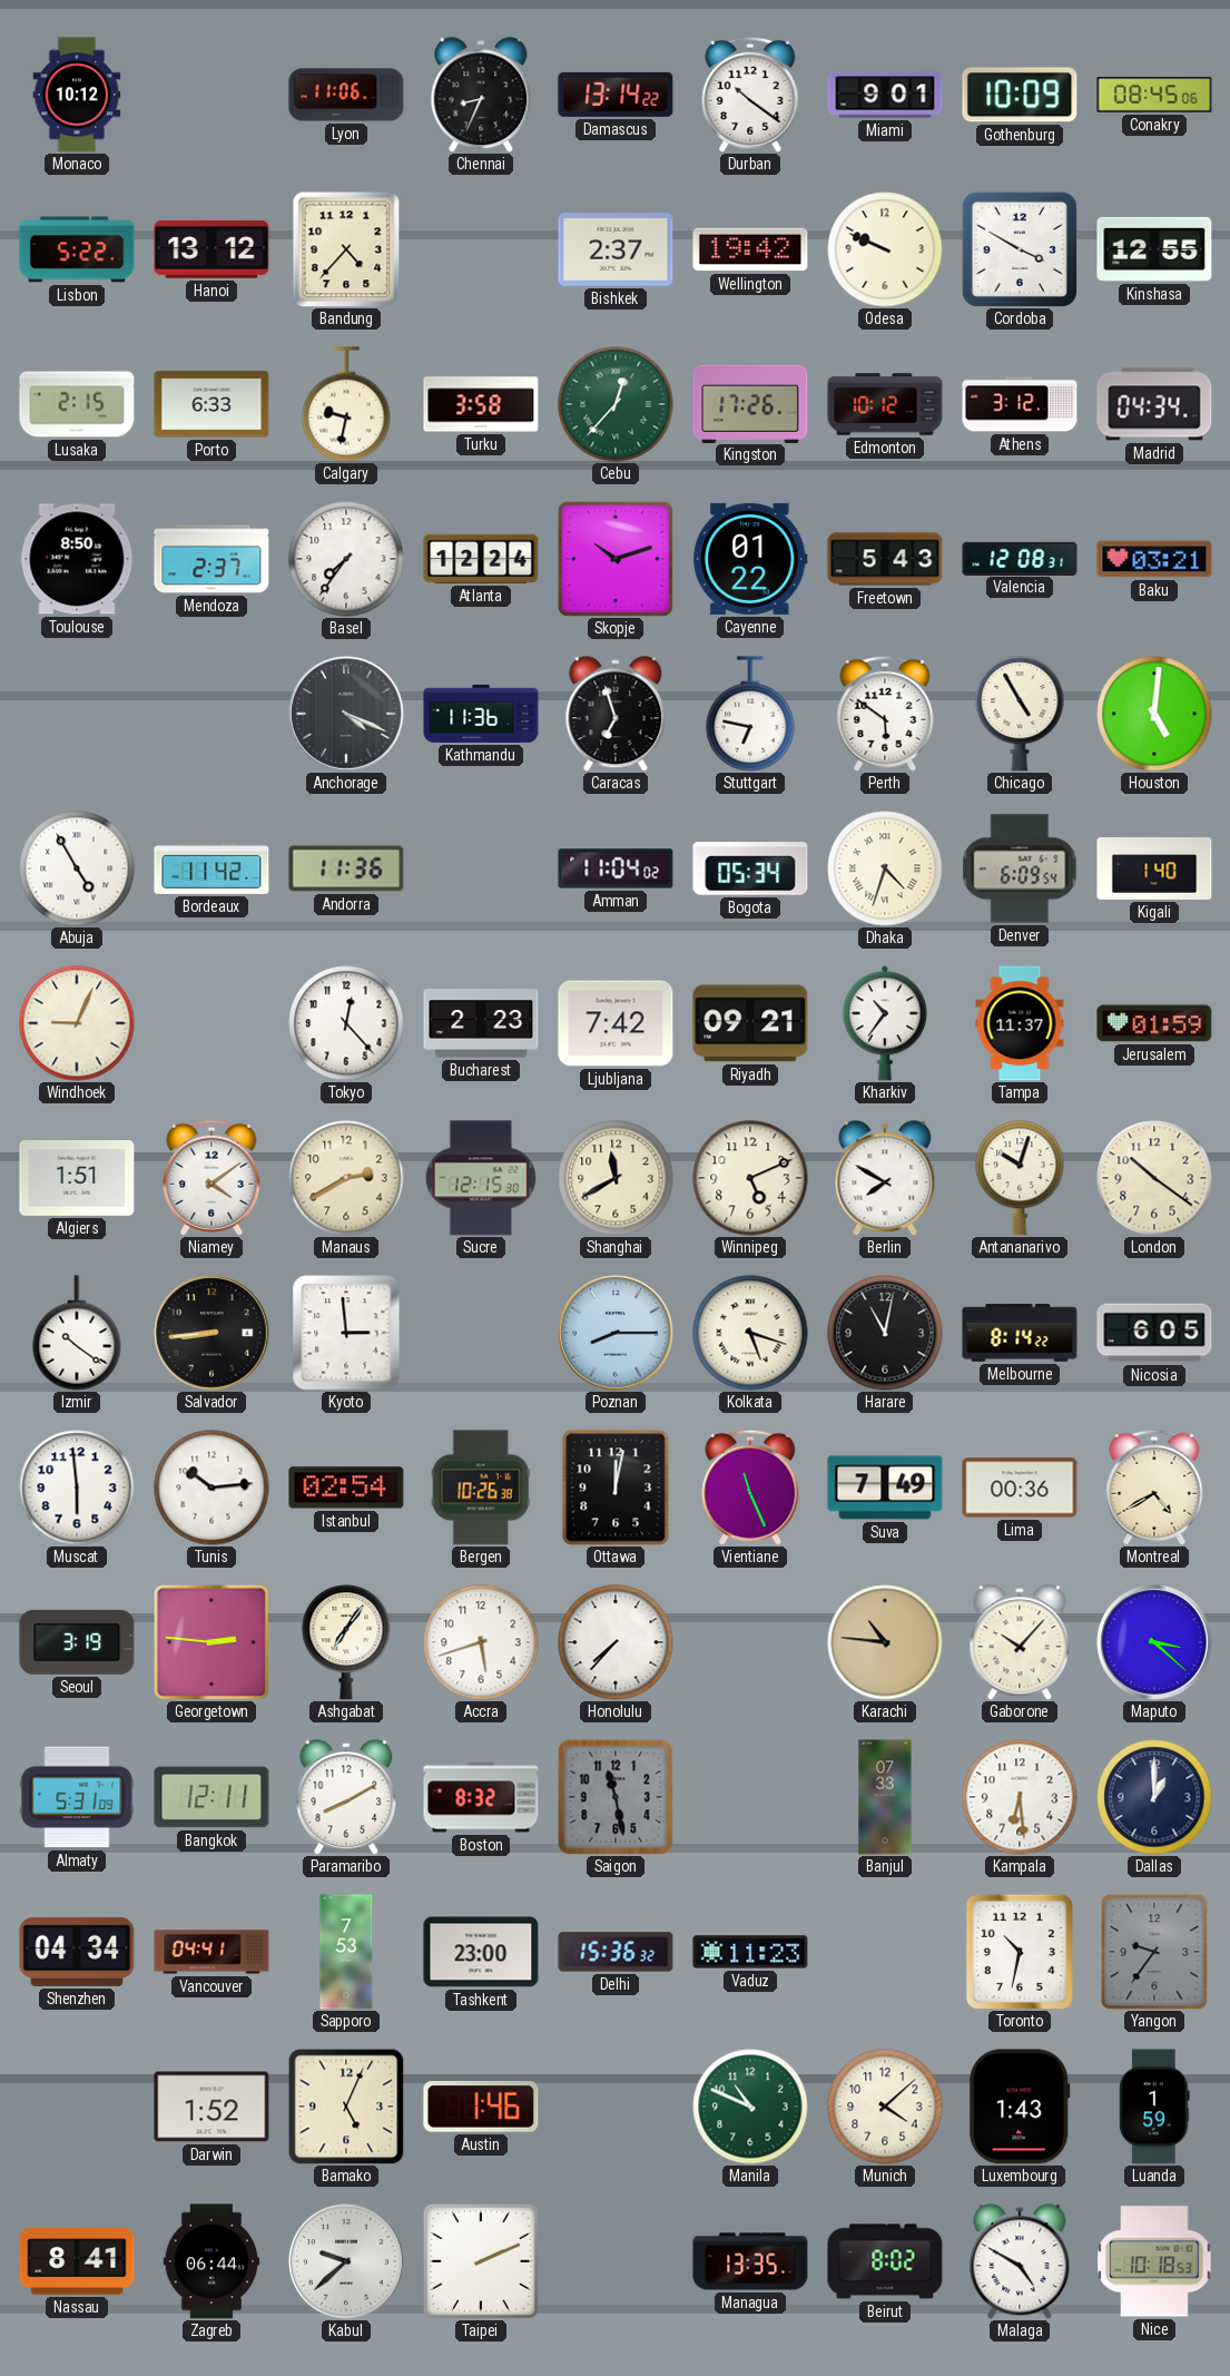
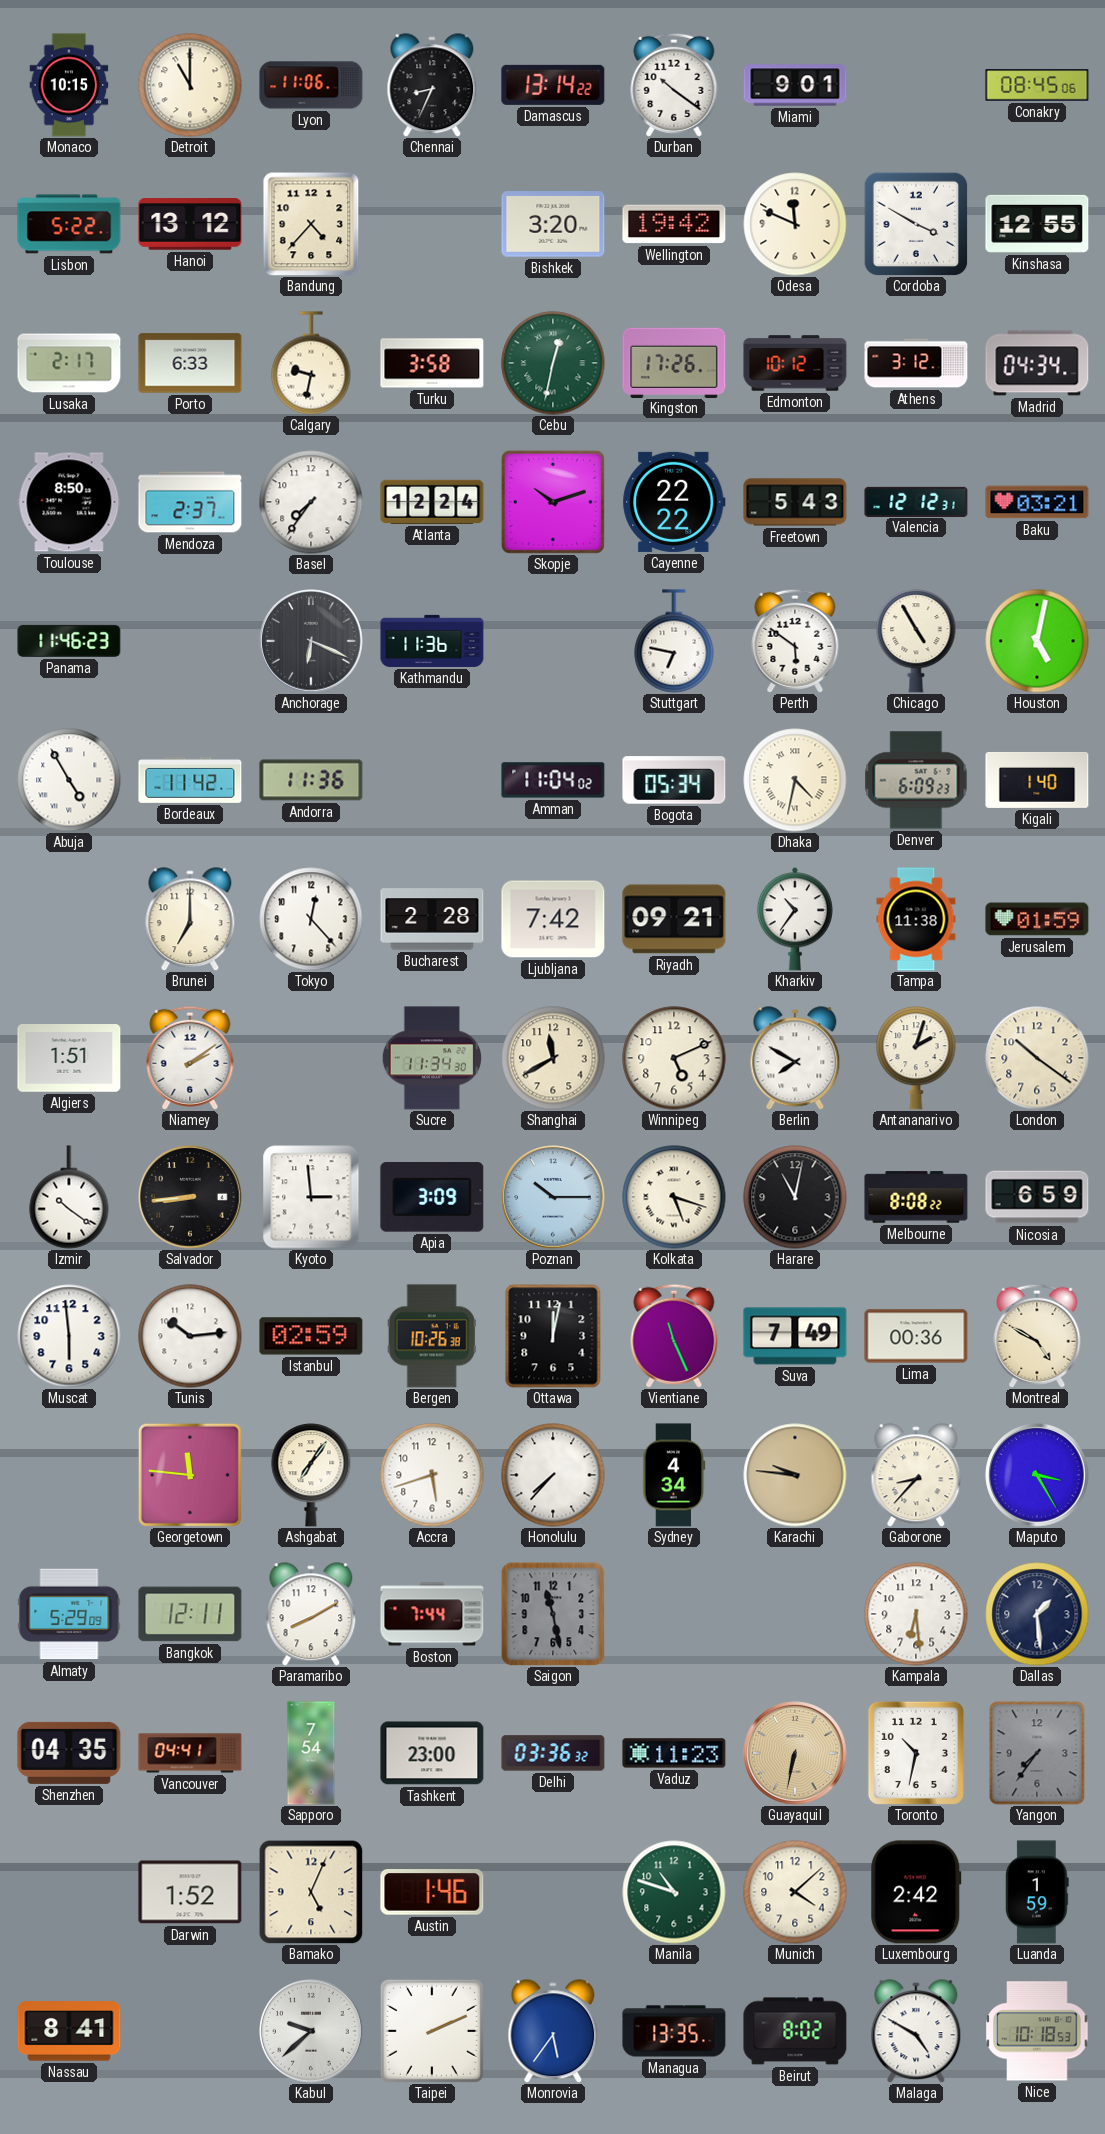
Monaco: 10:12 -> 10:15 (69, 85)
Detroit: none -> 11:00 (190, 85)
Gothenburg: 10:09 -> none (1020, 95)
Bishkek: 2:37 -> 3:20 (553, 224)
Odesa: 9:49 -> 11:49 (795, 224)
Lusaka: 2:15 -> 2:17 (69, 363)
Cebu: 12:37 -> 12:32 (553, 363)
Cayenne: 01:22 -> 22:22 (674, 502)
Valencia: 12:08 -> 12:12 (916, 501)
Panama: none -> 11:46 (69, 641)
Anchorage: 4:19 -> 6:19 (311, 641)
Caracas: 6:57 -> none (616, 714)
Houston: 5:01 -> 5:02 (1037, 641)
Dhaka: 4:33 -> 4:32 (795, 780)
Denver: 6:09:54 -> 6:09:23 (916, 780)
Windhoek: 9:04 -> none (77, 1023)
Brunei: none -> 7:00 (190, 919)
Bucharest: 2:23 -> 2:28 (432, 919)
Tampa: 11:37 -> 11:38 (916, 919)
Niamey: 4:09 -> 2:09 (190, 1058)
Manaus: 2:40 -> none (346, 1178)
Sucre: 12:15 -> 11:34 (431, 1058)
Antananarivo: 10:03 -> 2:03 (916, 1058)
Apia: none -> 3:09 (432, 1198)
Poznan: 8:15 -> 10:15 (553, 1197)
Melbourne: 8:14 -> 8:08 (916, 1197)
Nicosia: 6:05 -> 6:59 (1037, 1197)
Istanbul: 02:54 -> 02:59 (311, 1336)
Montreal: 4:40 -> 4:50 (1037, 1336)
Seoul: 3:19 -> none (77, 1642)
Georgetown: 2:46 -> 11:46 (190, 1475)
Sydney: none -> 4:34 (674, 1475)
Karachi: 10:46 -> 9:46 (795, 1475)
Gaborone: 10:07 -> 8:37 (916, 1475)
Maputo: 3:22 -> 3:25 (1037, 1475)
Almaty: 5:31 -> 5:29 (69, 1614)
Boston: 8:32 -> 7:44 (432, 1614)
Banjul: 07:33 -> none (885, 1797)
Dallas: 1:00 -> 1:29 (1037, 1614)
Shenzhen: 04:34 -> 04:35 (69, 1753)
Sapporo: 7:53 -> 7:54 (311, 1753)
Delhi: 15:36 -> 03:36 (553, 1753)
Guayaquil: none -> 6:32 (795, 1753)
Yangon: 9:36 -> 7:36 (1037, 1753)
Manila: 10:49 -> 10:48 (674, 1892)
Luxembourg: 1:43 -> 2:42 (916, 1892)
Zagreb: 06:44 -> none (211, 2261)
Monrovia: none -> 5:36 (553, 2031)
